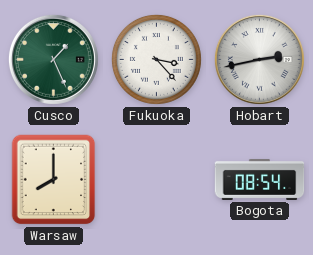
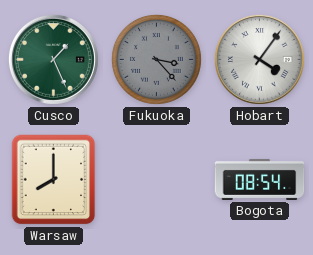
Fukuoka dial: white -> grey (156, 59)
Hobart: 2:43 -> 4:06 (259, 59)
